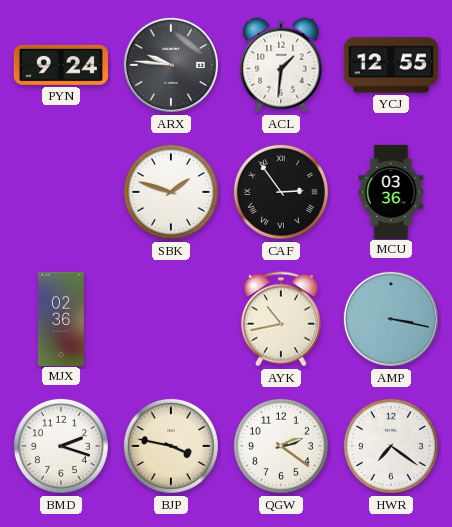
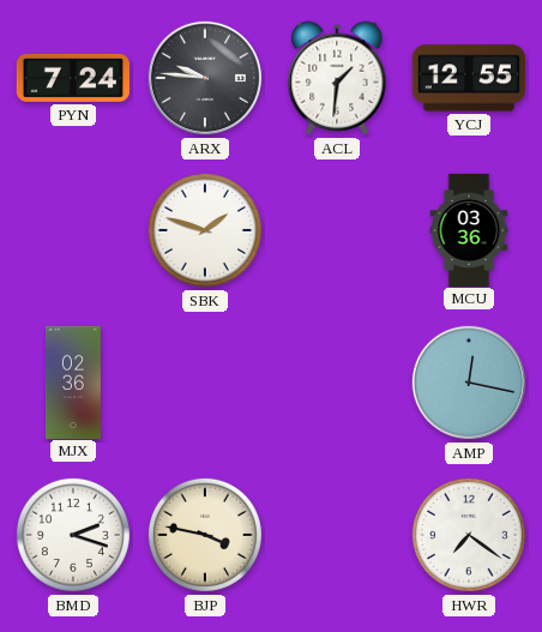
PYN: 9:24 -> 7:24 (73, 78)
CAF: 2:54 -> none (281, 192)
AYK: 10:43 -> none (281, 319)
AMP: 3:17 -> 12:17 (469, 383)
QGW: 2:21 -> none (281, 446)
